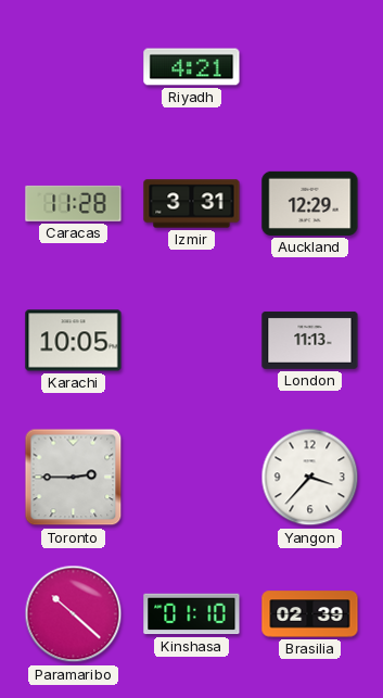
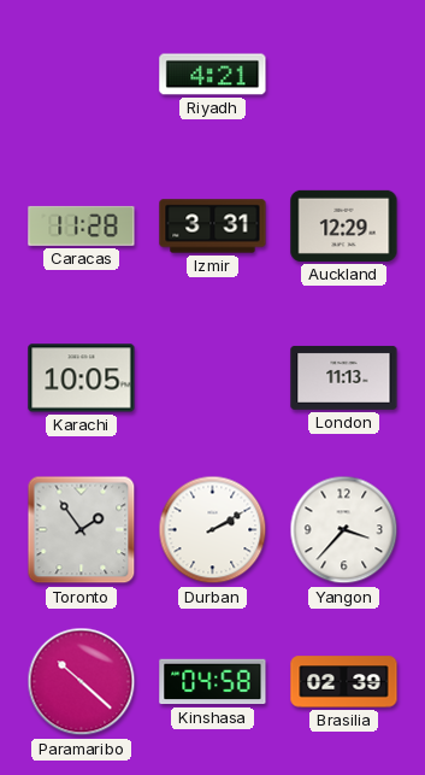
Toronto: 2:45 -> 1:54 (82, 530)
Durban: none -> 2:10 (213, 530)
Kinshasa: 01:10 -> 04:58 (213, 682)
